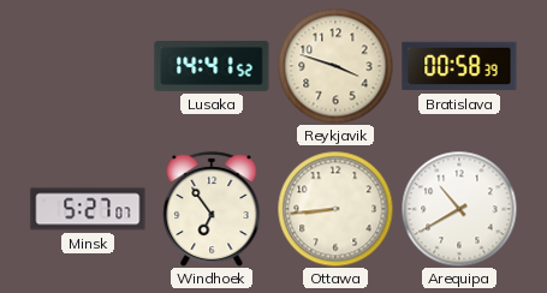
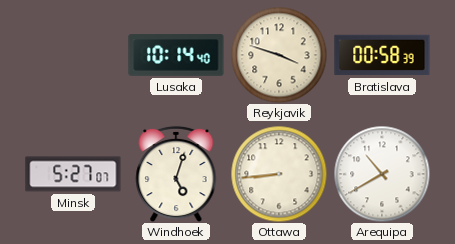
Lusaka: 14:41 -> 10:14 (176, 56)
Windhoek: 6:54 -> 5:03 (176, 174)
